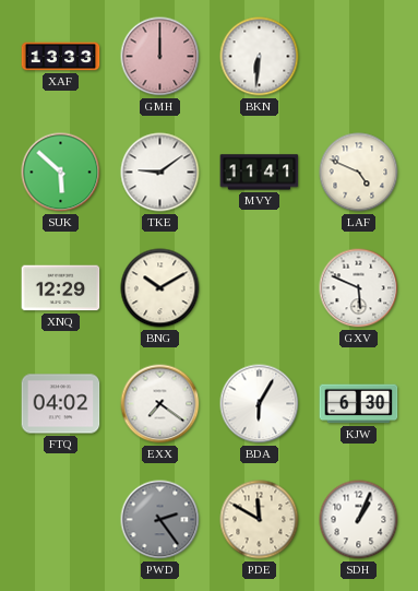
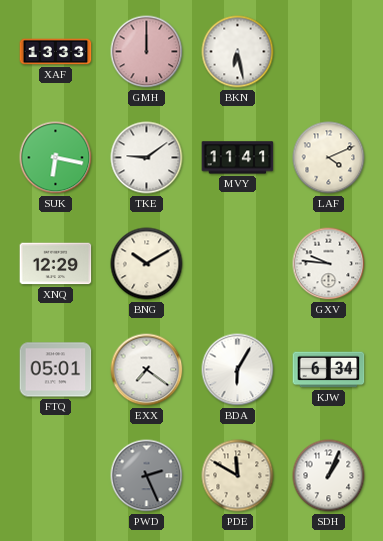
BKN: 6:31 -> 6:28 (238, 52)
SUK: 5:52 -> 6:17 (56, 158)
LAF: 4:49 -> 4:11 (329, 158)
GXV: 5:49 -> 9:46 (329, 264)
FTQ: 04:02 -> 05:01 (56, 370)
KJW: 6:30 -> 6:34 (329, 370)
PWD: 2:24 -> 2:26 (147, 476)
